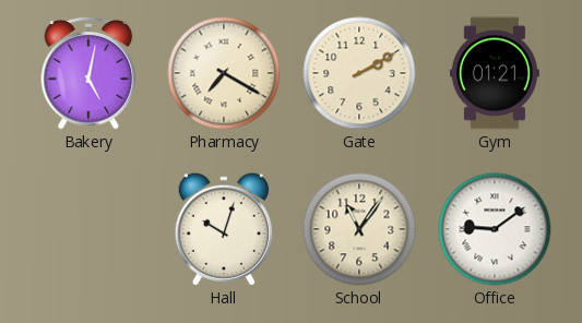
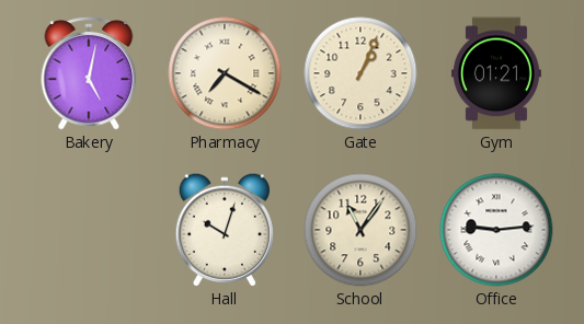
Gate: 2:10 -> 1:04 (360, 73)
Office: 9:09 -> 9:14 (496, 230)
